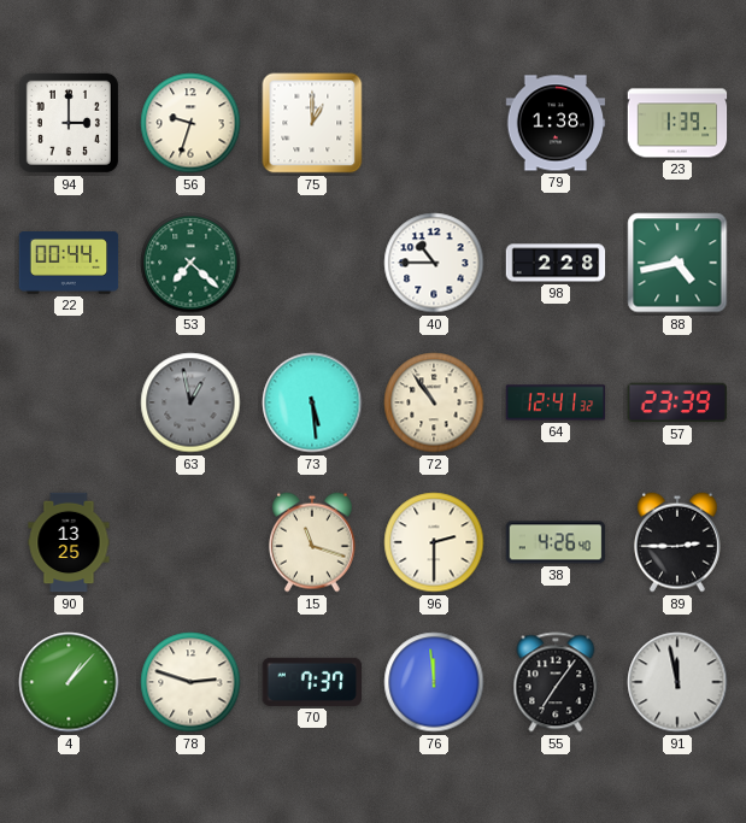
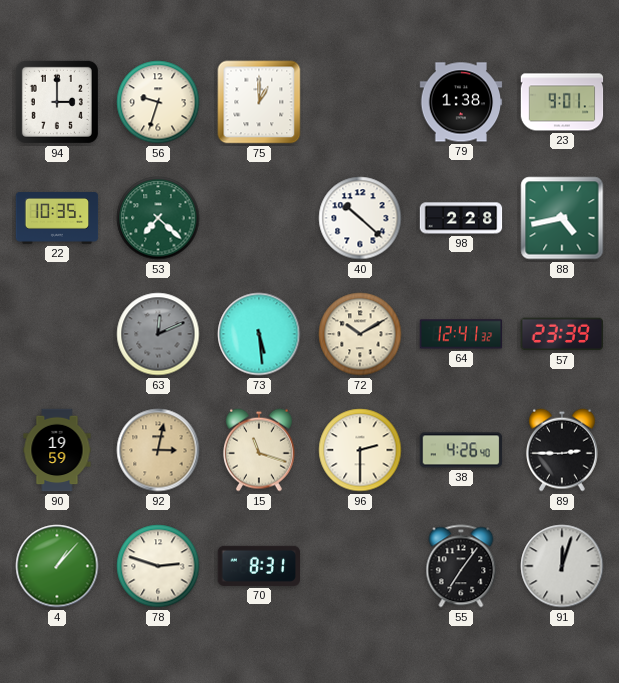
23: 1:39 -> 9:01 (562, 102)
22: 00:44 -> 10:35 (57, 219)
40: 10:45 -> 10:22 (360, 218)
63: 12:58 -> 12:11 (158, 334)
72: 10:54 -> 10:10 (360, 334)
90: 13:25 -> 19:59 (57, 450)
92: none -> 3:02 (158, 450)
70: 7:37 -> 8:31 (259, 566)
76: 11:59 -> none (434, 682)
91: 11:58 -> 12:03 (562, 566)
